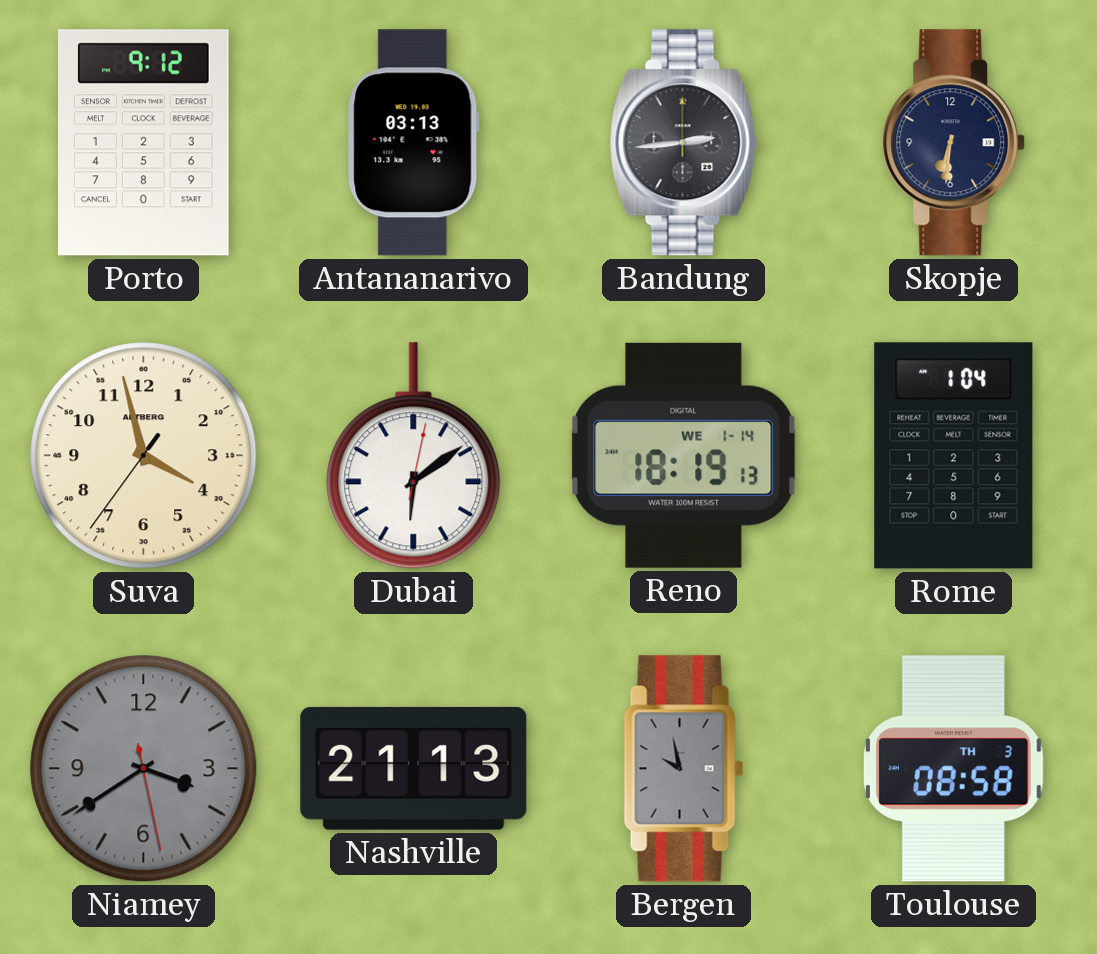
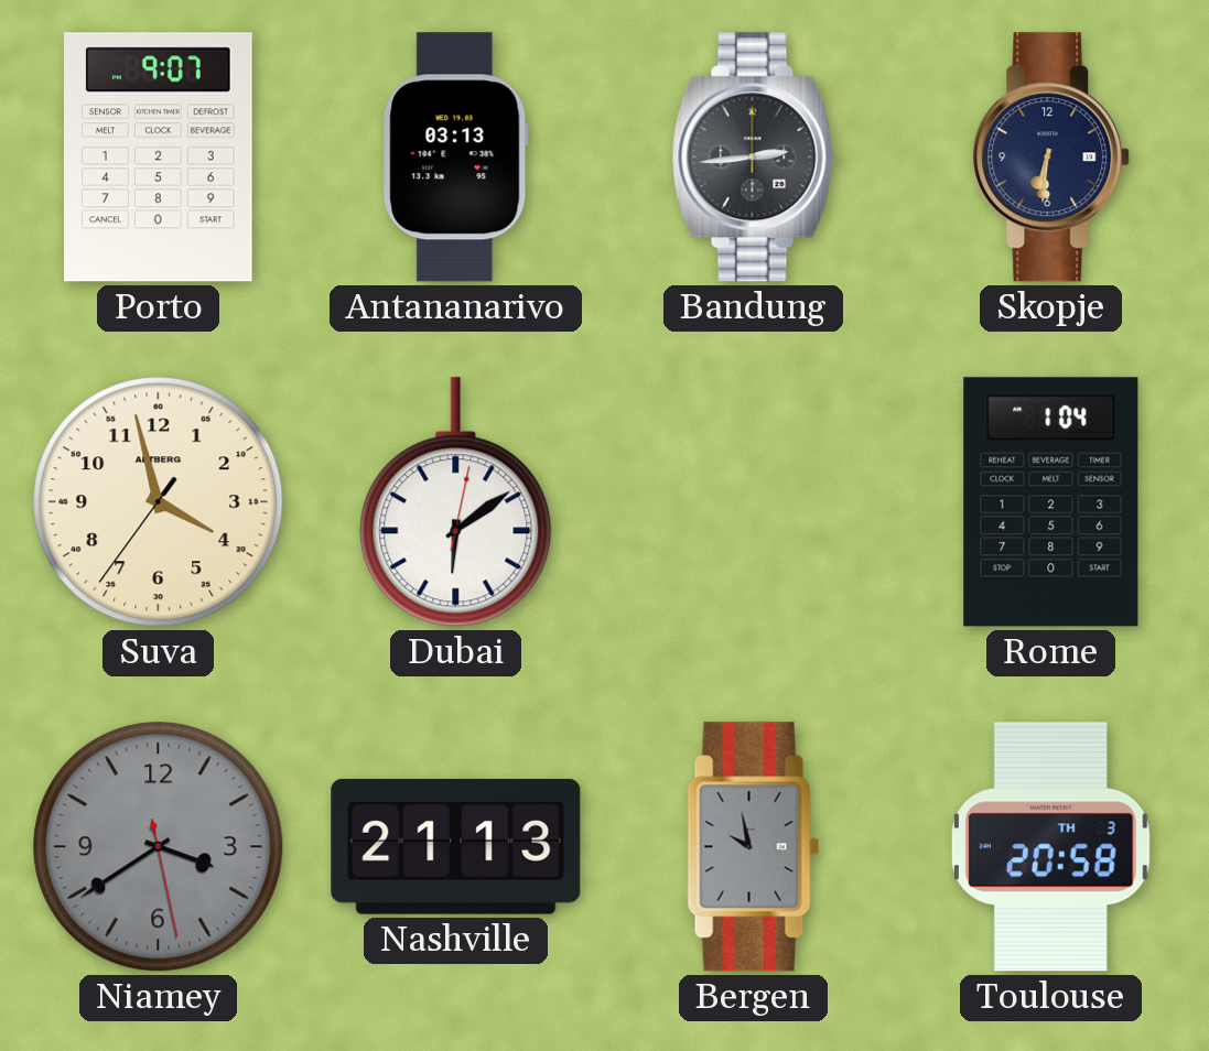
Porto: 9:12 -> 9:07 (159, 158)
Reno: 18:19 -> none (684, 455)
Toulouse: 08:58 -> 20:58 (1050, 847)
